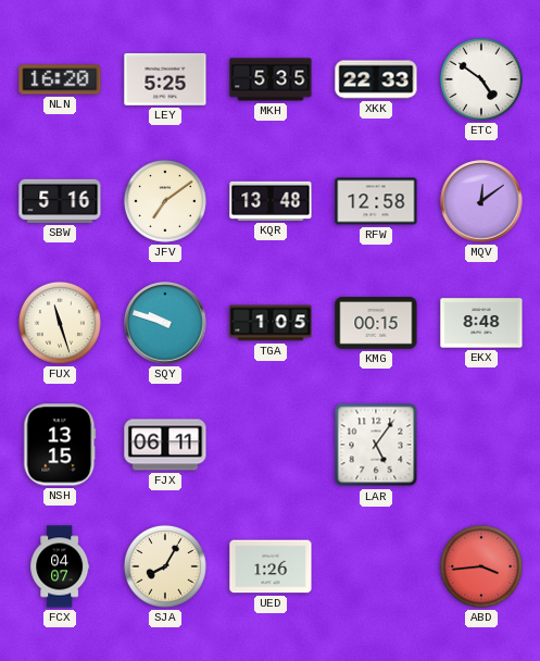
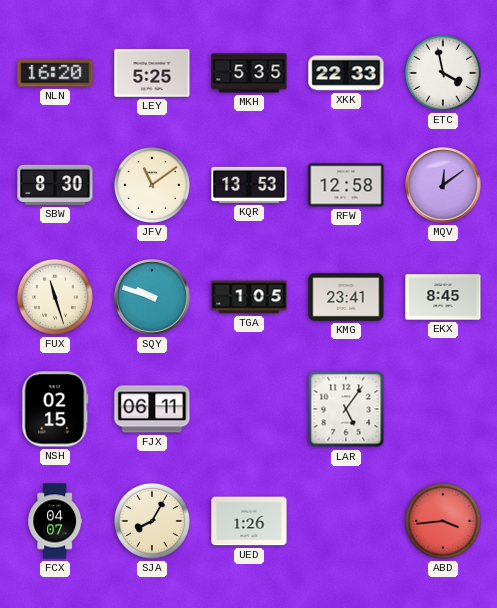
ETC: 4:51 -> 3:58 (443, 73)
SBW: 5:16 -> 8:30 (55, 185)
JFV: 7:09 -> 11:09 (152, 185)
KQR: 13:48 -> 13:53 (249, 185)
KMG: 00:15 -> 23:41 (346, 297)
EKX: 8:48 -> 8:45 (443, 297)
NSH: 13:15 -> 02:15 (55, 409)
